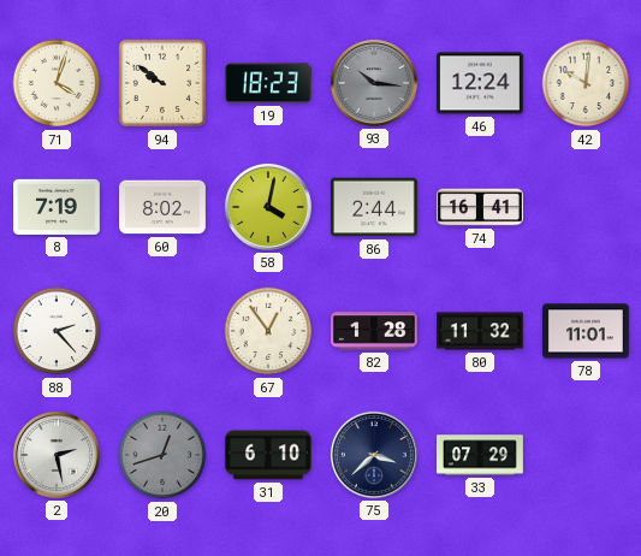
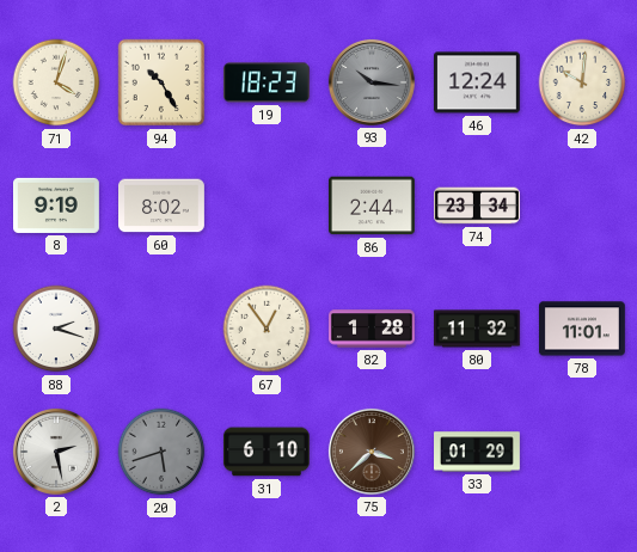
94: 9:51 -> 10:25 (161, 82)
8: 7:19 -> 9:19 (57, 206)
58: 4:02 -> none (268, 207)
74: 16:41 -> 23:34 (478, 206)
88: 2:23 -> 2:18 (56, 329)
20: 12:42 -> 5:42 (161, 452)
75 dial: navy -> brown (372, 452)
33: 07:29 -> 01:29 (478, 452)
